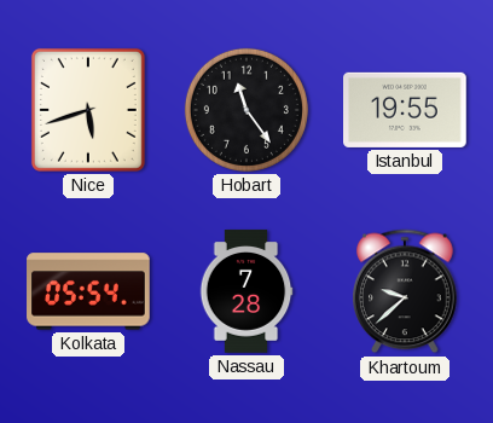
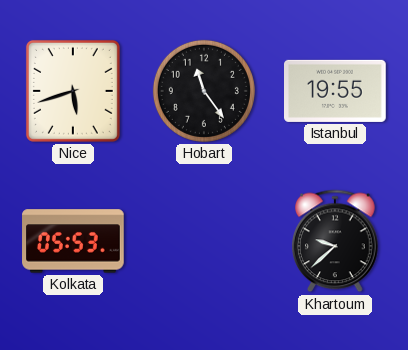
Kolkata: 05:54 -> 05:53 (73, 241)
Nassau: 7:28 -> none (246, 291)
